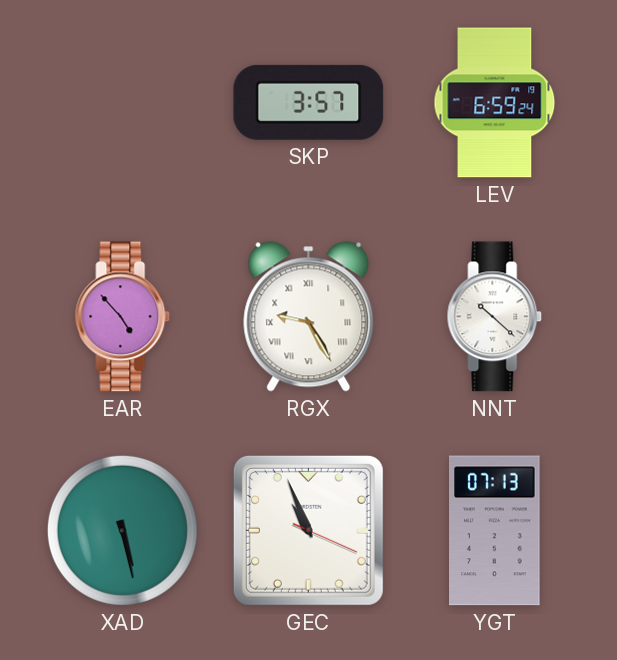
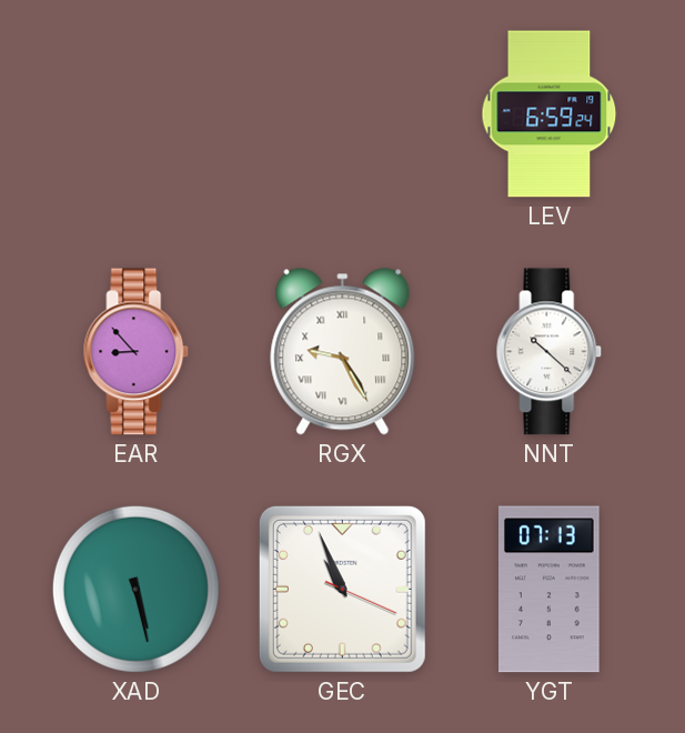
SKP: 3:57 -> none (309, 102)
EAR: 4:53 -> 8:53 (137, 352)
